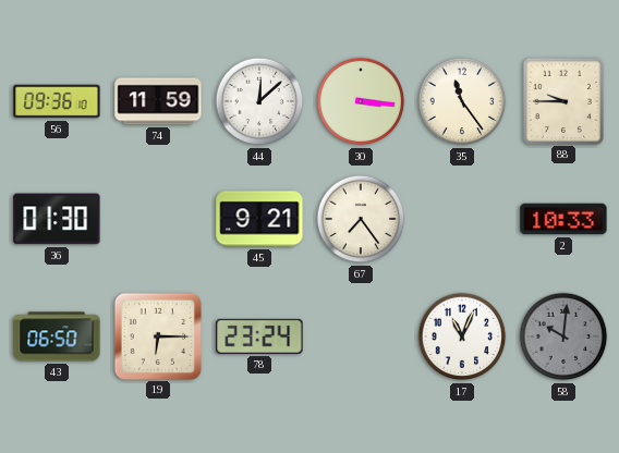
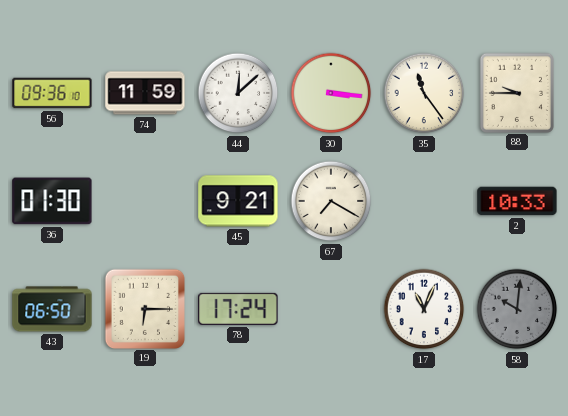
67: 7:24 -> 7:20 (331, 201)
78: 23:24 -> 17:24 (238, 309)
